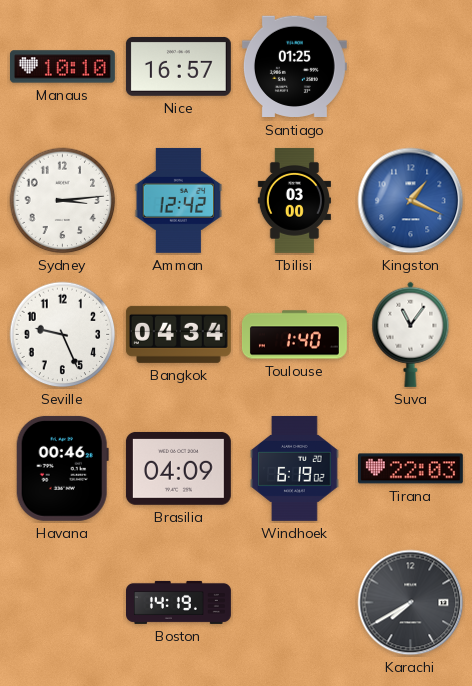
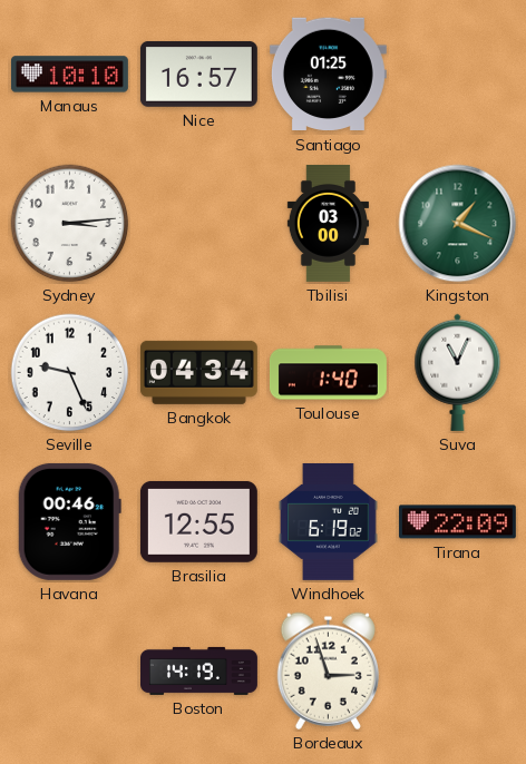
Amman: 12:42 -> none (179, 200)
Kingston dial: blue -> green (458, 224)
Suva: 11:06 -> 11:04 (458, 372)
Brasilia: 04:09 -> 12:55 (198, 522)
Tirana: 22:03 -> 22:09 (457, 522)
Bordeaux: none -> 2:57 (328, 670)
Karachi: 7:40 -> none (411, 603)
